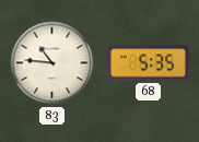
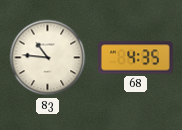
68: 5:35 -> 4:35 (135, 58)
